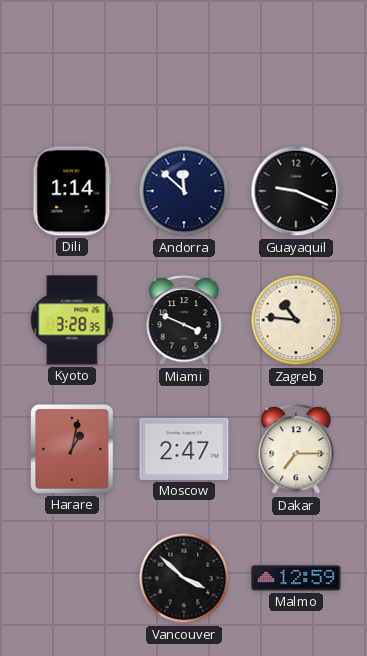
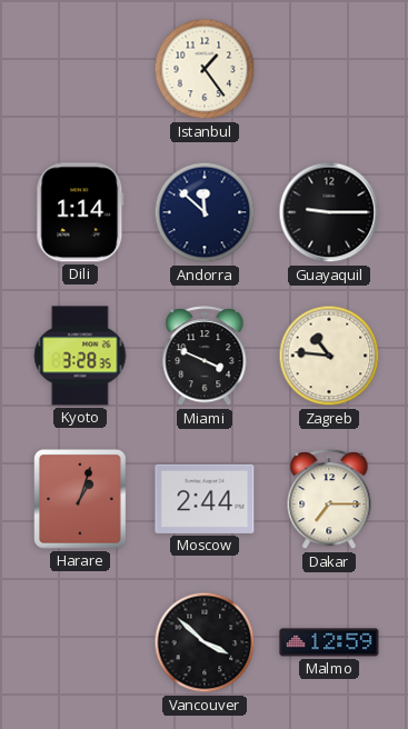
Istanbul: none -> 1:24 (205, 69)
Guayaquil: 9:19 -> 9:15 (329, 212)
Harare: 1:02 -> 1:03 (80, 499)
Moscow: 2:47 -> 2:44 (205, 499)
